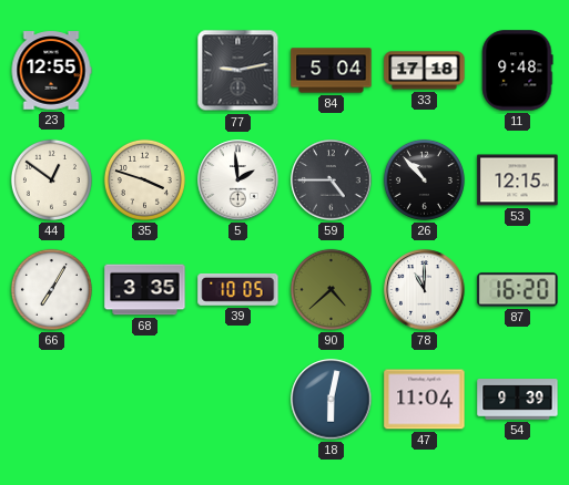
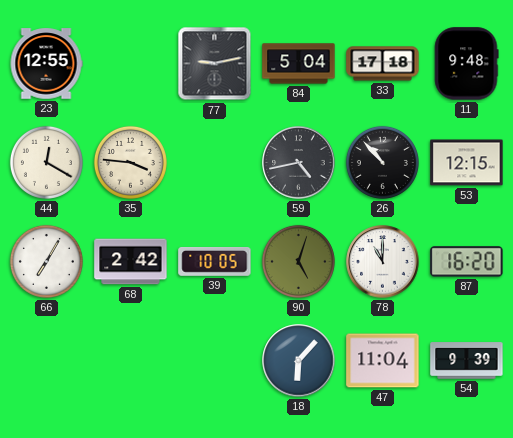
44: 12:51 -> 12:20 (46, 162)
35: 3:48 -> 3:46 (130, 162)
5: 1:59 -> none (238, 180)
59: 4:45 -> 4:43 (299, 163)
68: 3:35 -> 2:42 (131, 262)
90: 4:38 -> 5:03 (298, 261)
18: 6:02 -> 6:07 (299, 361)
